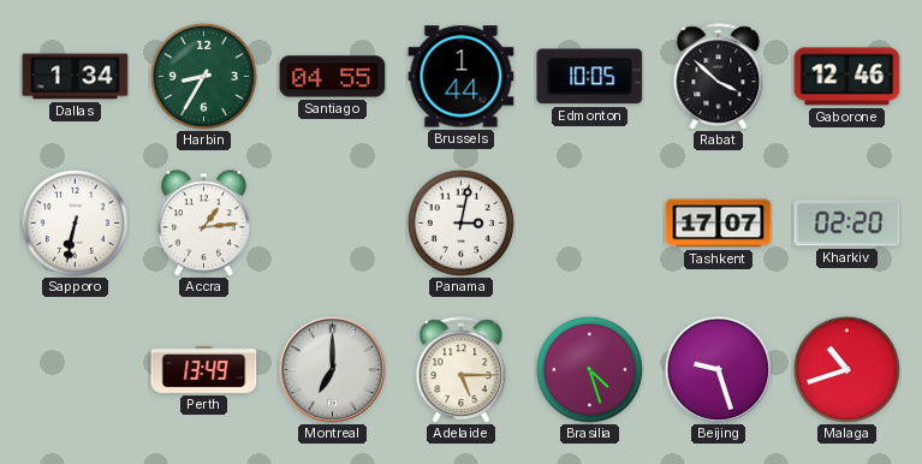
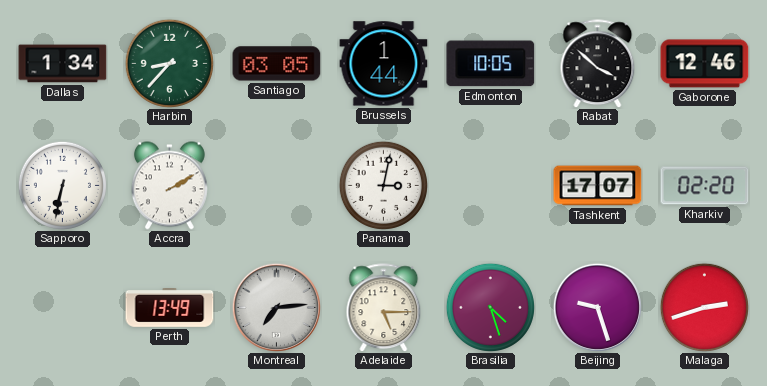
Harbin: 8:35 -> 8:37 (169, 63)
Santiago: 04:55 -> 03:05 (277, 64)
Accra: 1:14 -> 2:10 (169, 186)
Montreal: 7:00 -> 7:14 (276, 307)
Malaga: 10:42 -> 2:42 (704, 307)
